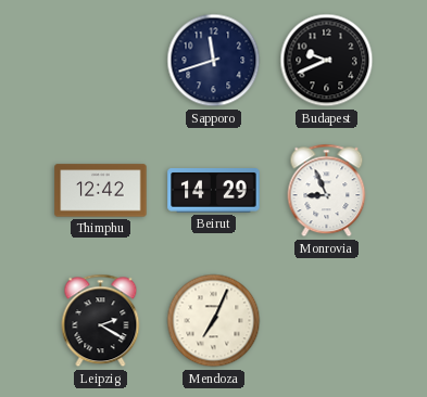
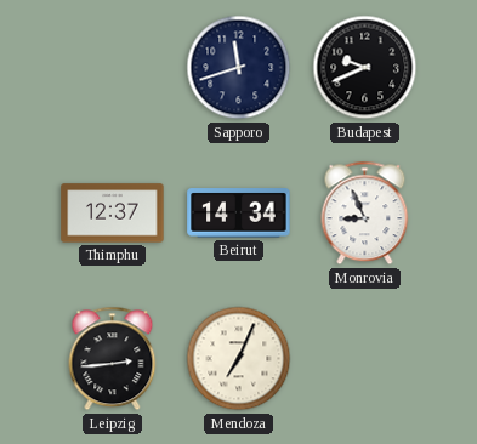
Thimphu: 12:42 -> 12:37 (113, 214)
Beirut: 14:29 -> 14:34 (239, 214)
Leipzig: 2:20 -> 2:44 (113, 359)
